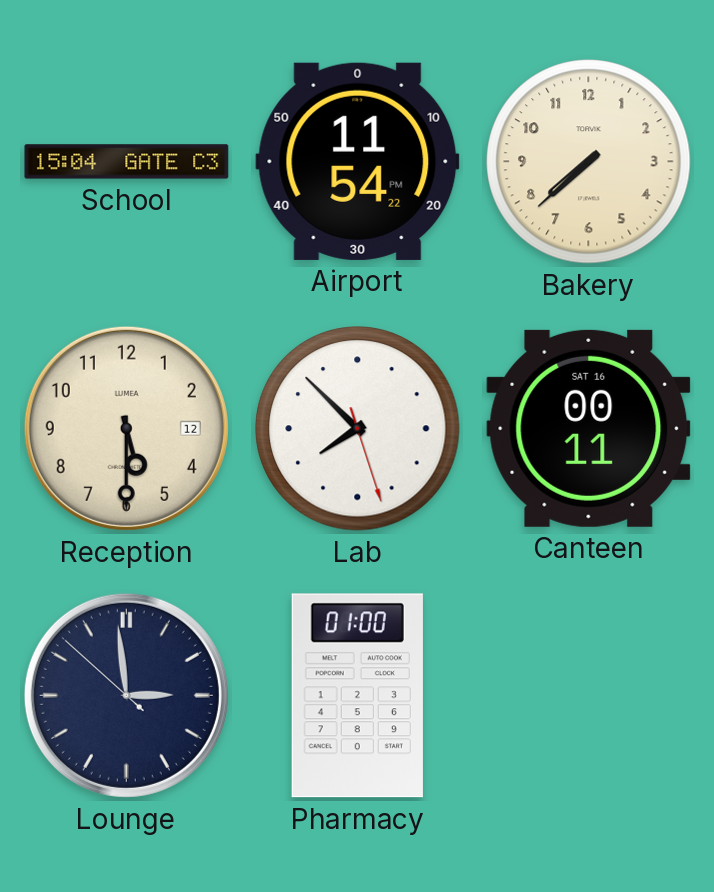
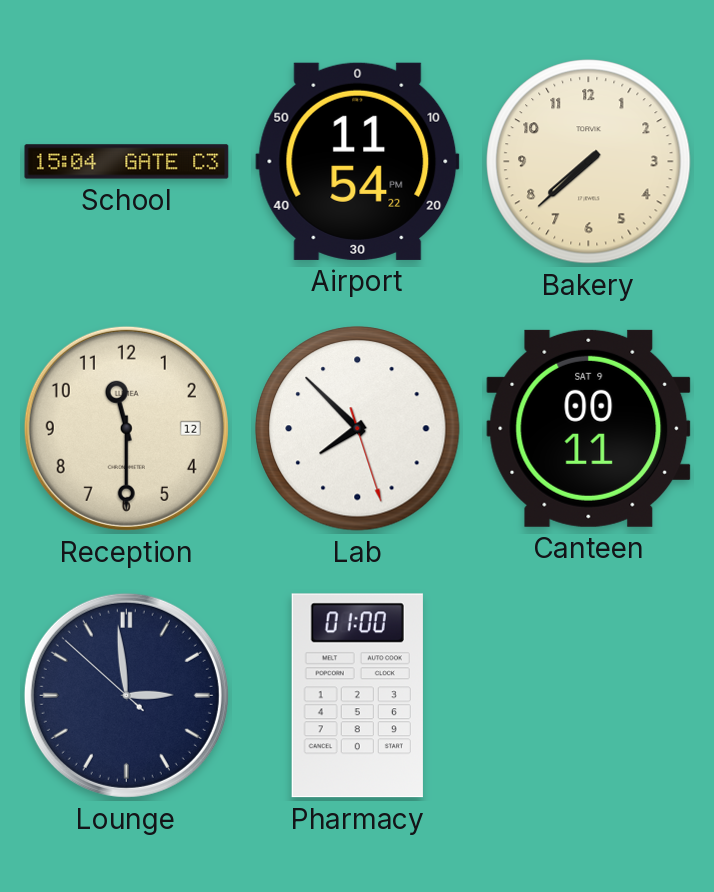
Reception: 5:30 -> 11:30 (126, 428)
Canteen date: SAT 16 -> SAT 9 (589, 428)
